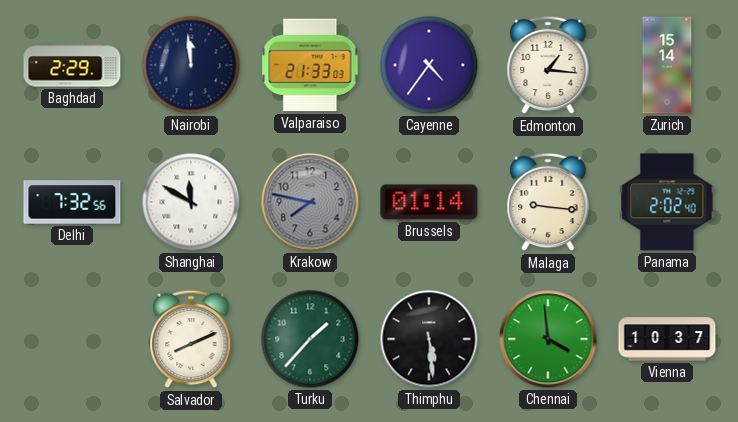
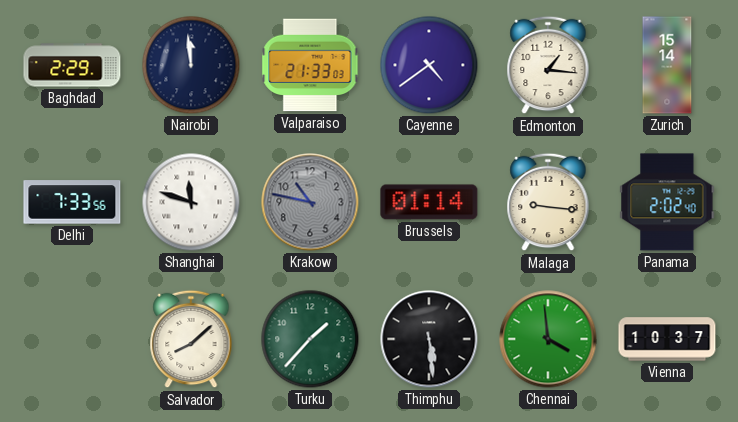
Cayenne: 4:36 -> 4:39 (429, 65)
Delhi: 7:32 -> 7:33 (72, 202)
Shanghai: 11:50 -> 11:48 (191, 202)
Krakow: 7:47 -> 10:47 (310, 202)
Salvador: 8:11 -> 8:08 (191, 339)
